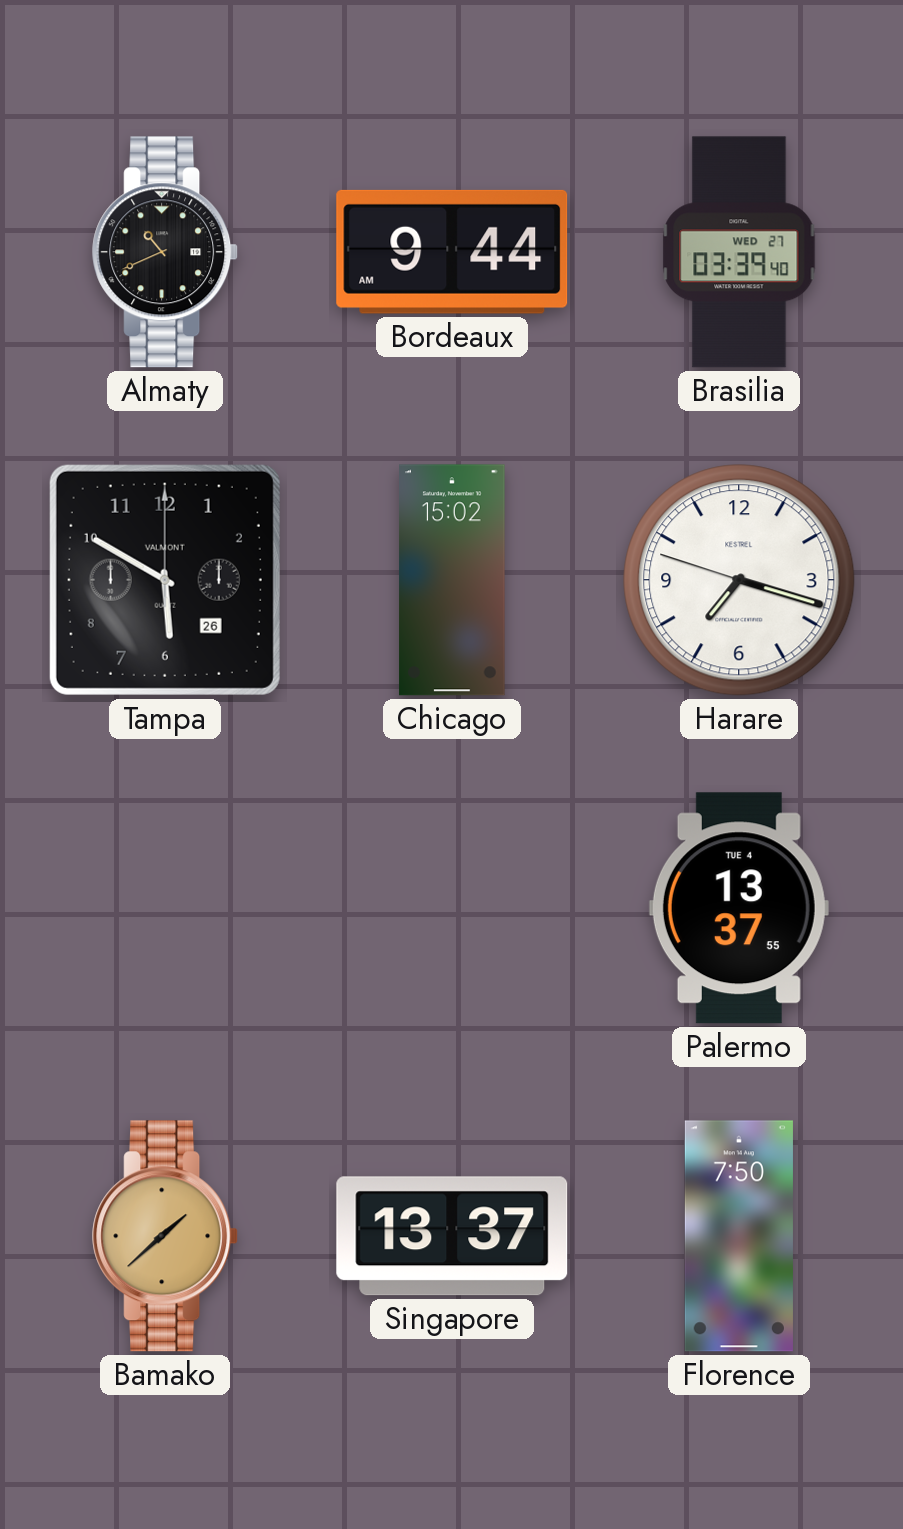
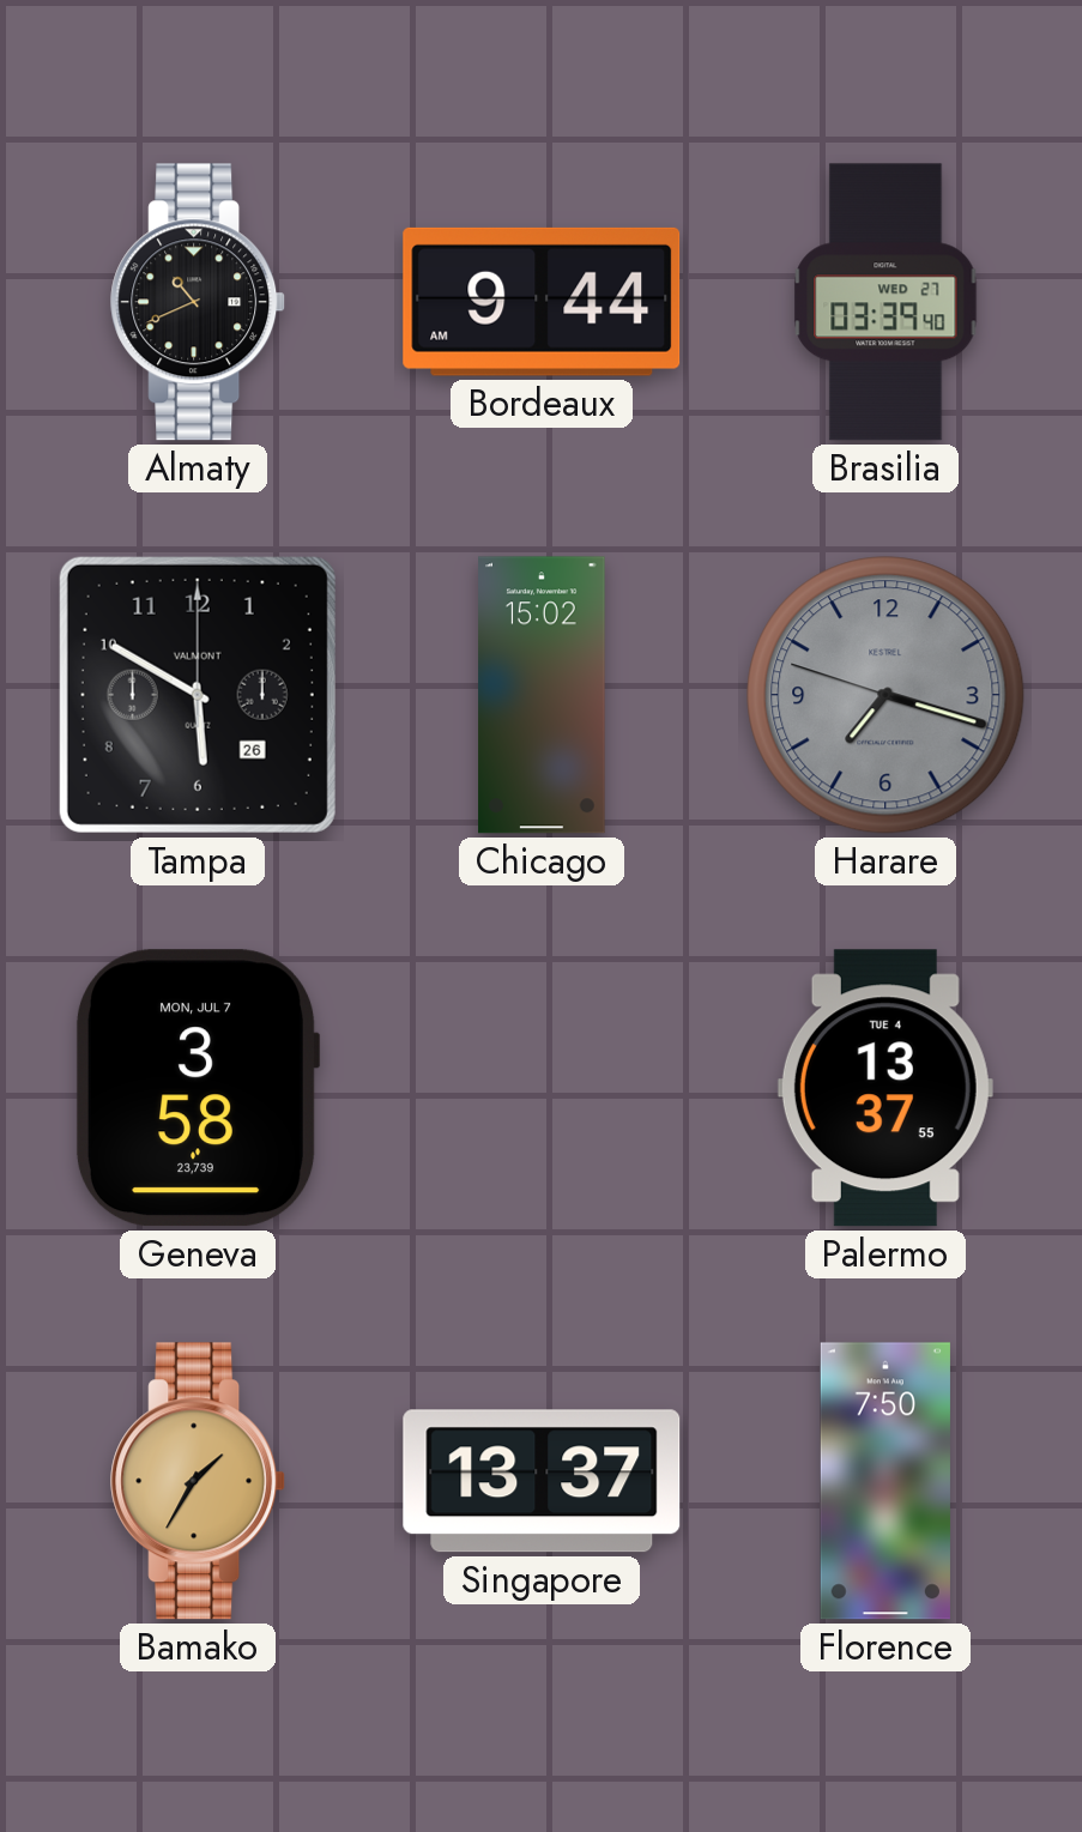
Harare dial: white -> grey (885, 695)
Geneva: none -> 3:58 (198, 1088)
Bamako: 1:38 -> 1:35 (199, 1481)
